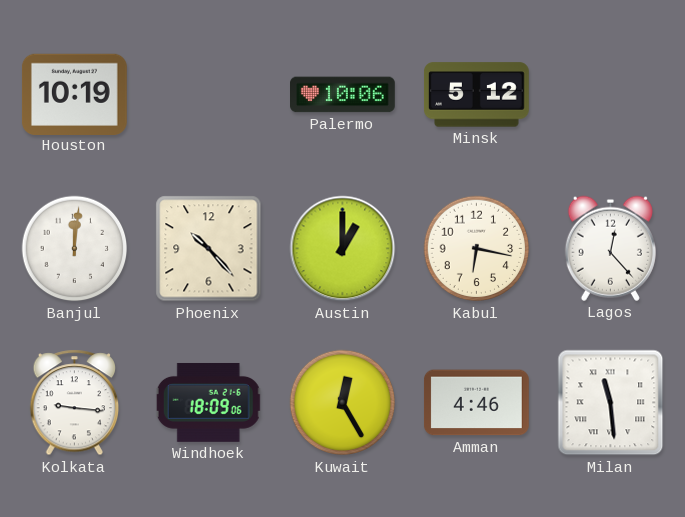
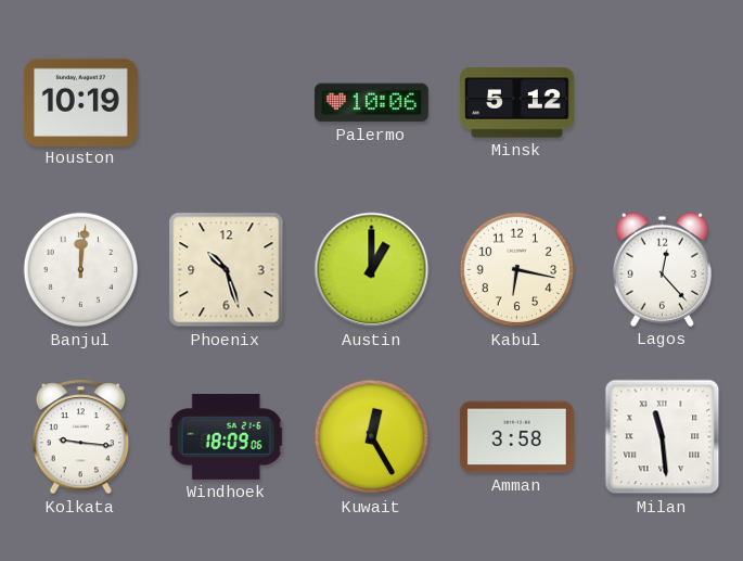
Phoenix: 10:23 -> 10:27 (227, 270)
Amman: 4:46 -> 3:58 (516, 437)
